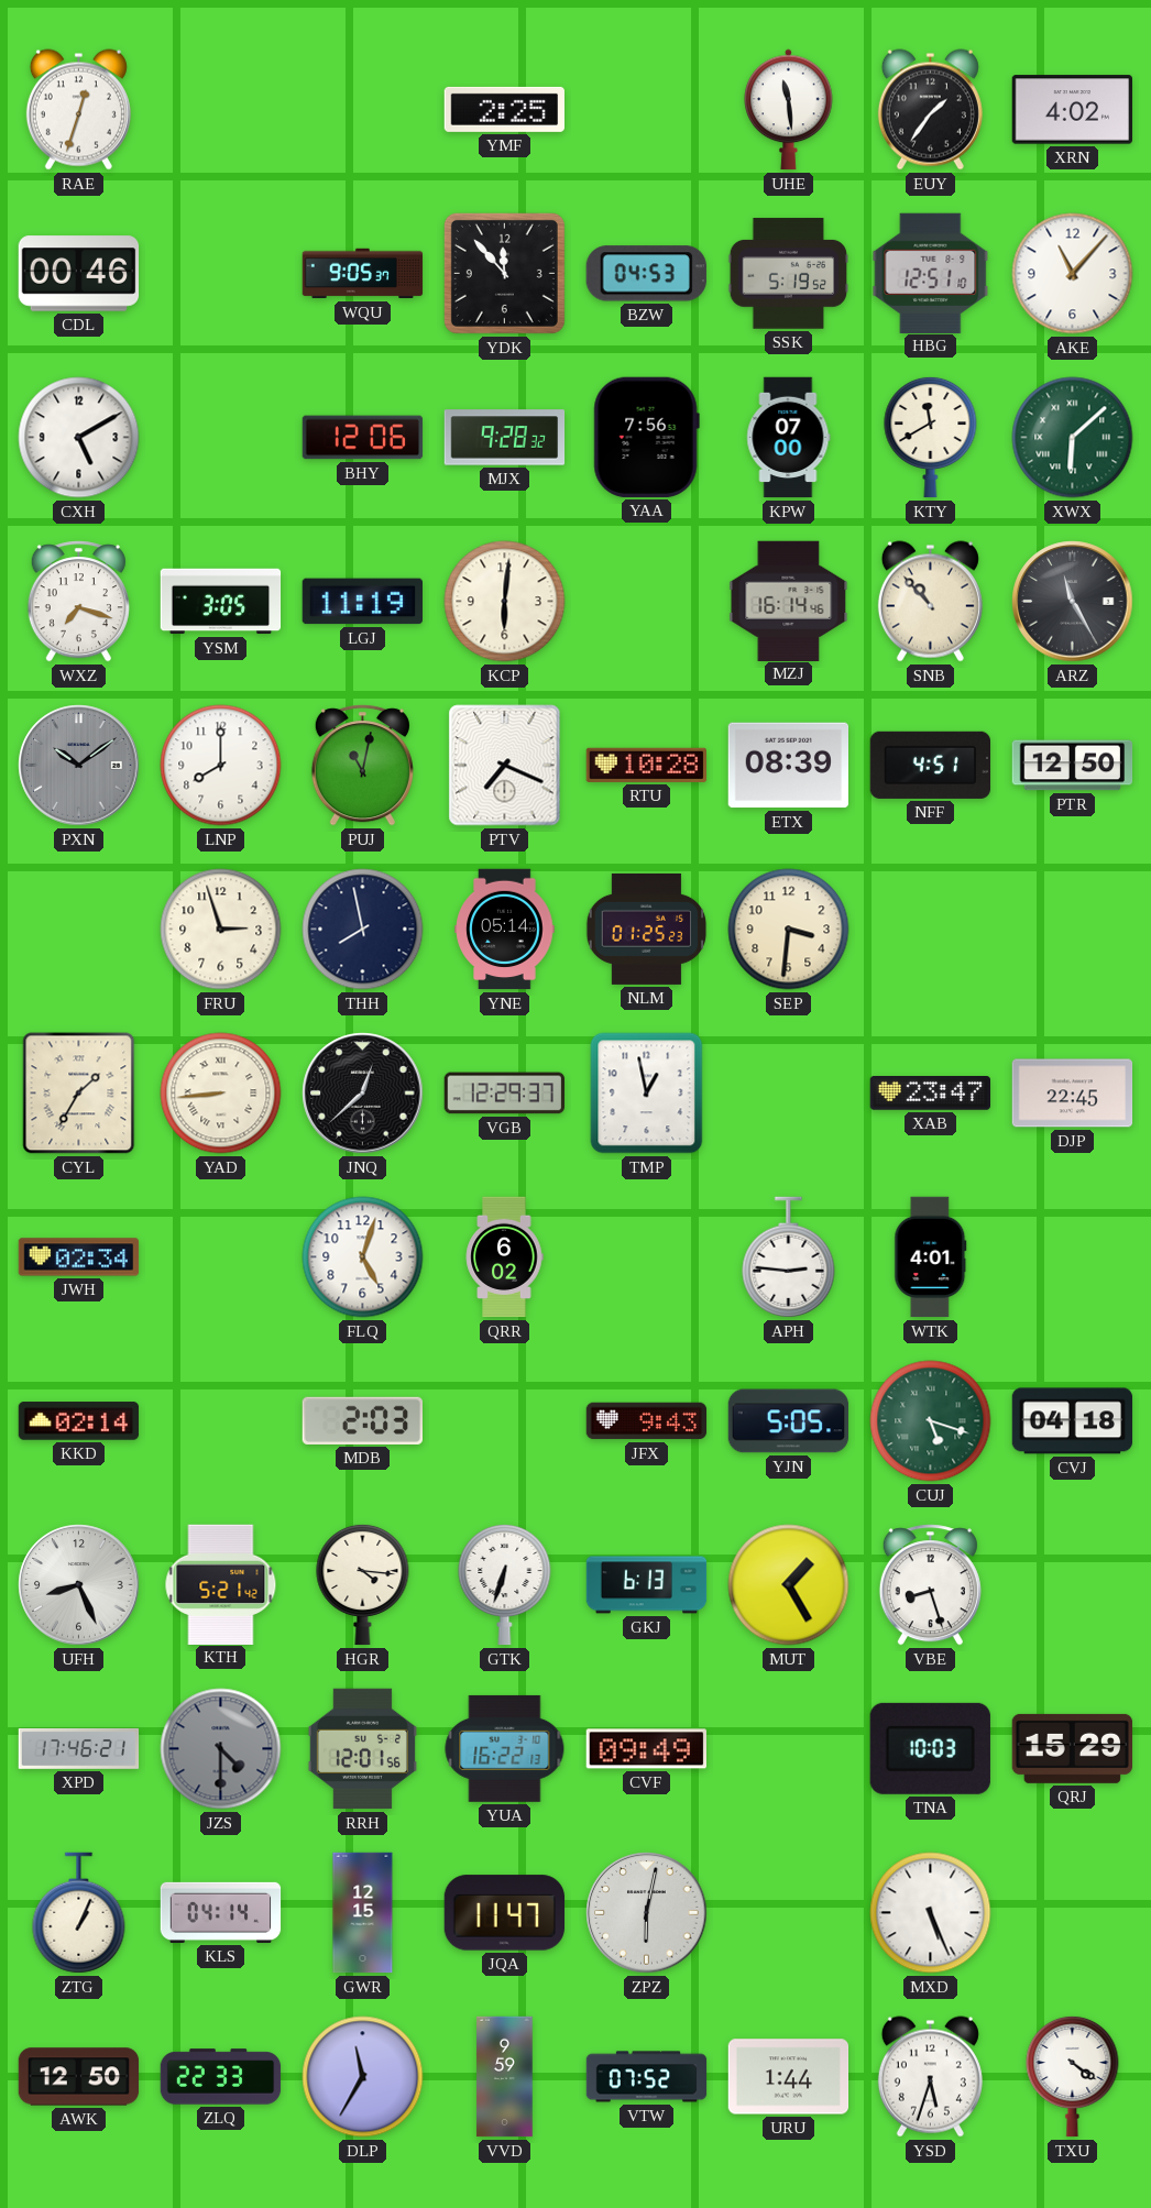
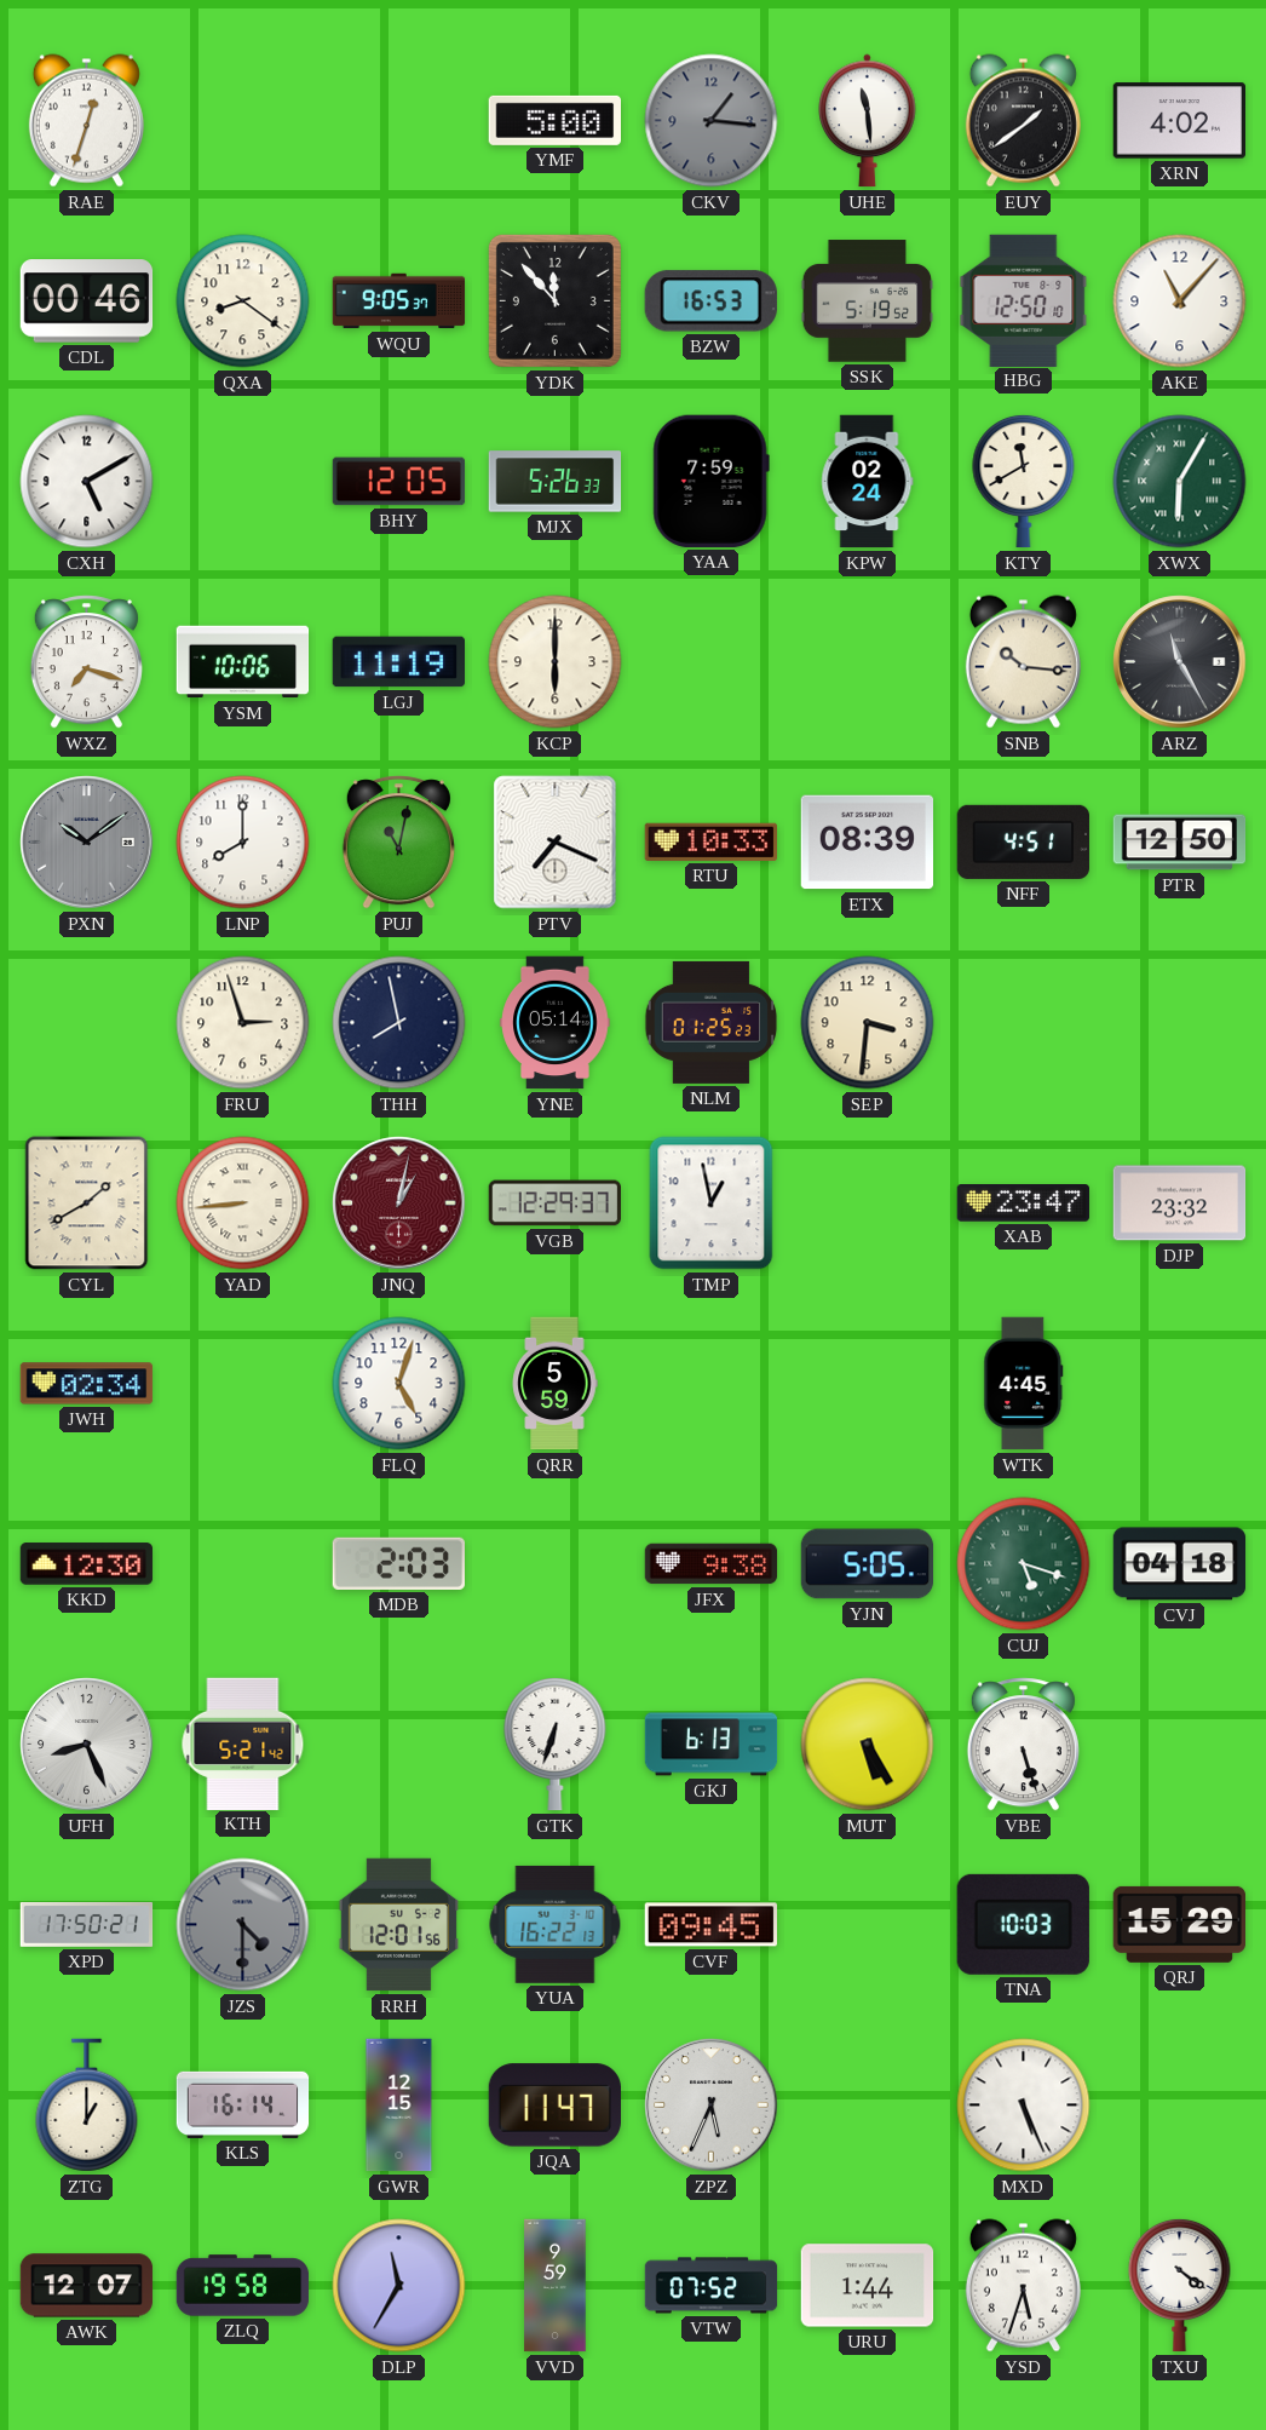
YMF: 2:25 -> 5:00 (554, 120)
CKV: none -> 1:16 (712, 121)
EUY: 1:36 -> 1:39 (1023, 121)
QXA: none -> 8:21 (243, 301)
BZW: 04:53 -> 16:53 (710, 301)
HBG: 12:51 -> 12:50 (1024, 300)
BHY: 12:06 -> 12:05 (399, 482)
MJX: 9:28 -> 5:26 (556, 482)
YAA: 7:56 -> 7:59 (710, 481)
KPW: 07:00 -> 02:24 (868, 482)
XWX: 6:08 -> 6:05 (1180, 482)
YSM: 3:05 -> 10:06 (243, 662)
KCP: 6:01 -> 6:00 (556, 662)
MZJ: 16:14 -> none (789, 601)
SNB: 10:53 -> 10:16 (1023, 662)
RTU: 10:28 -> 10:33 (710, 841)
CYL: 1:35 -> 1:40 (87, 1203)
JNQ: 12:38 -> 1:02 (399, 1203)
JNQ dial: black -> burgundy (399, 1203)
DJP: 22:45 -> 23:32 (1180, 1203)
QRR: 6:02 -> 5:59 (554, 1384)
APH: 2:46 -> none (789, 1257)
WTK: 4:01 -> 4:45 (1024, 1384)
KKD: 02:14 -> 12:30 (87, 1564)
JFX: 9:43 -> 9:38 (712, 1564)
HGR: 4:16 -> none (363, 1584)
MUT: 1:25 -> 5:25 (868, 1745)
VBE: 8:27 -> 5:27 (1023, 1745)
XPD: 17:46 -> 17:50 (87, 1924)
CVF: 09:49 -> 09:45 (710, 1925)
ZTG: 1:04 -> 1:00 (87, 2106)
KLS: 04:14 -> 16:14 (243, 2104)
ZPZ: 6:02 -> 5:34 (712, 2106)
AWK: 12:50 -> 12:07 (87, 2286)
ZLQ: 22:33 -> 19:58 (243, 2286)
